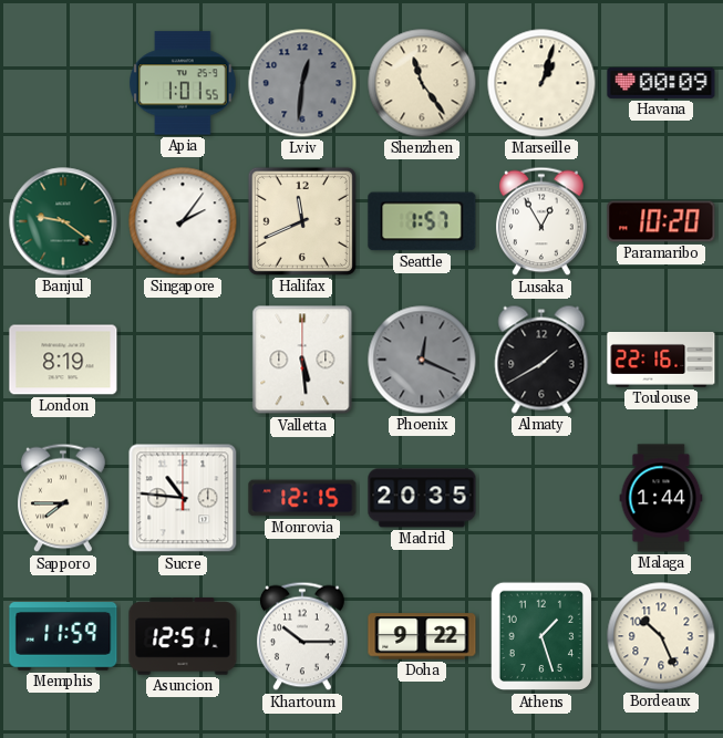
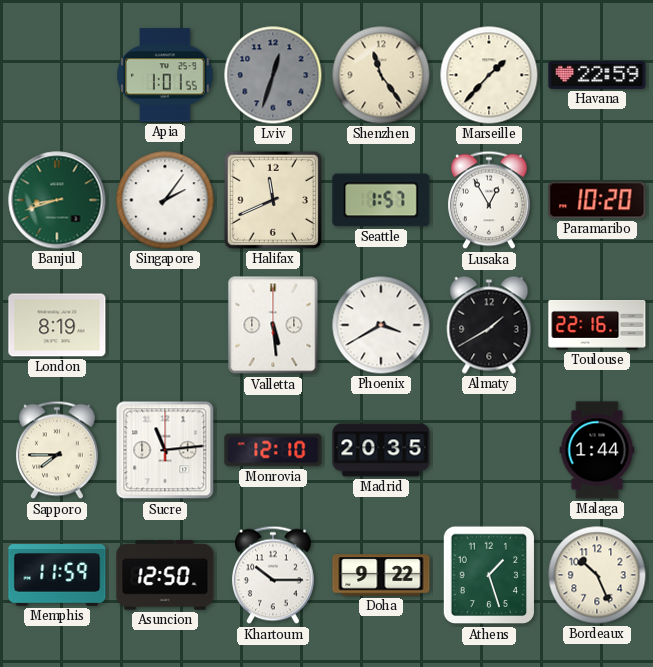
Lviv: 12:31 -> 12:33 (273, 75)
Marseille: 1:03 -> 1:37 (489, 75)
Havana: 00:09 -> 22:59 (597, 75)
Banjul: 9:21 -> 8:42 (57, 200)
Phoenix: 12:19 -> 3:40 (381, 325)
Phoenix dial: grey -> white (381, 325)
Sucre: 10:46 -> 11:14 (165, 450)
Monrovia: 12:15 -> 12:10 (273, 450)
Asuncion: 12:51 -> 12:50 (165, 575)
